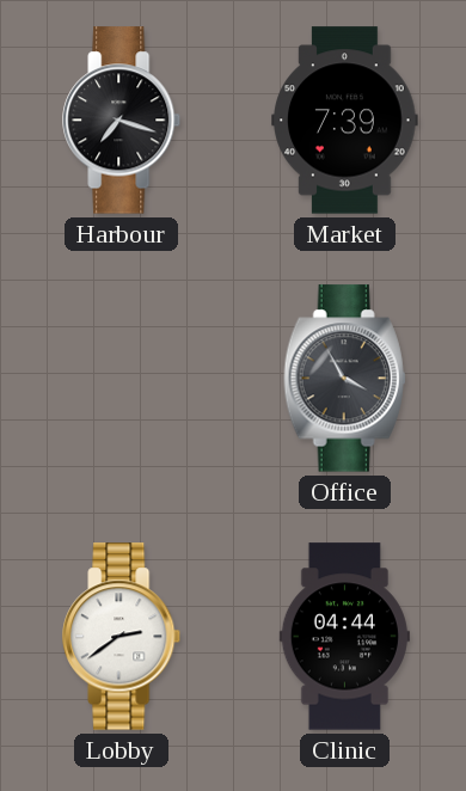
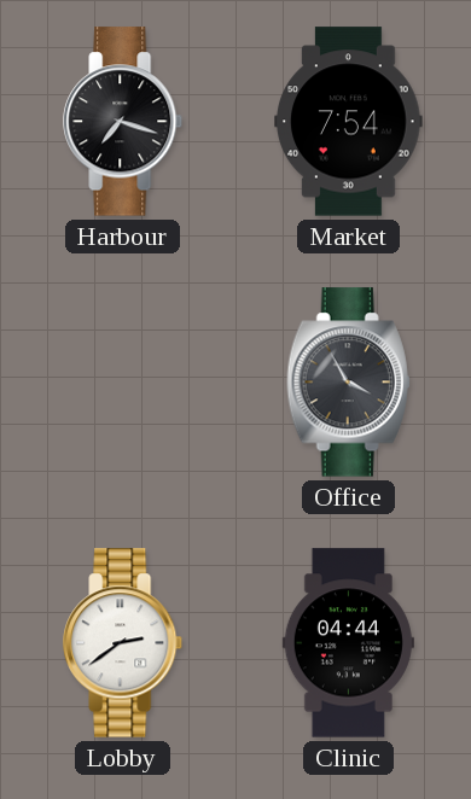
Market: 7:39 -> 7:54 (349, 122)
